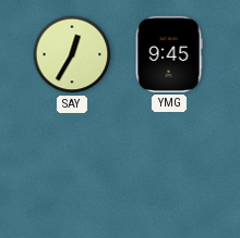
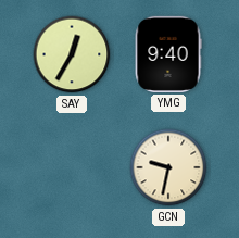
YMG: 9:45 -> 9:40 (168, 54)
GCN: none -> 9:32 (168, 167)
